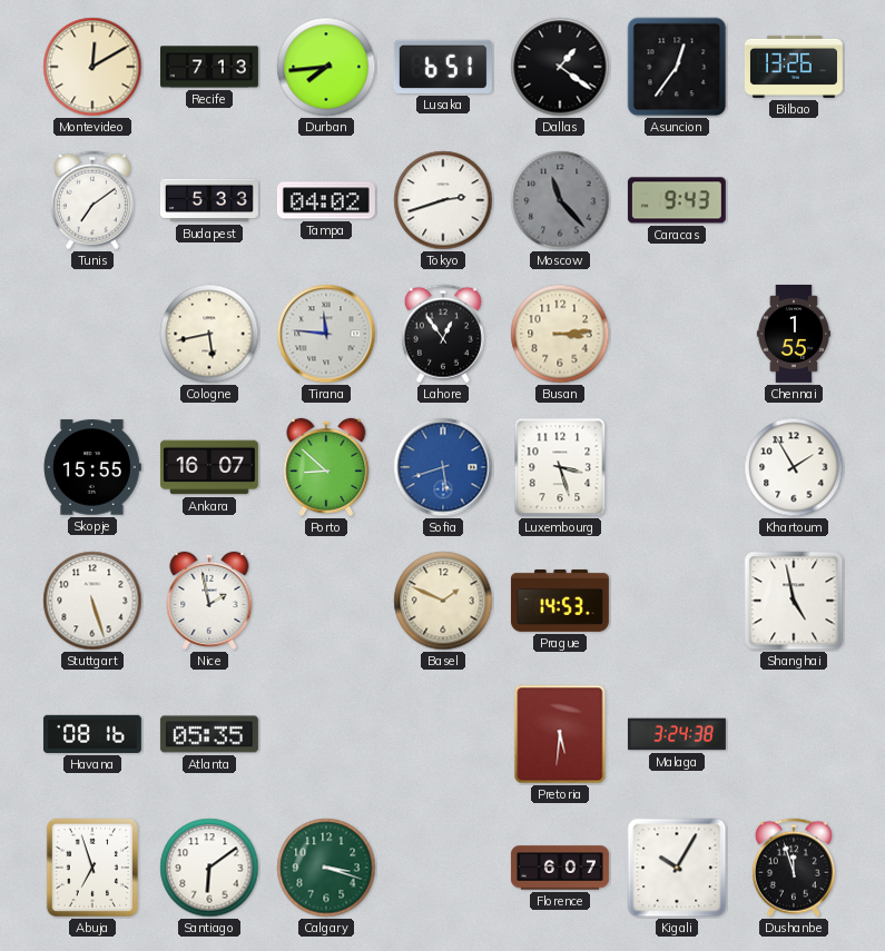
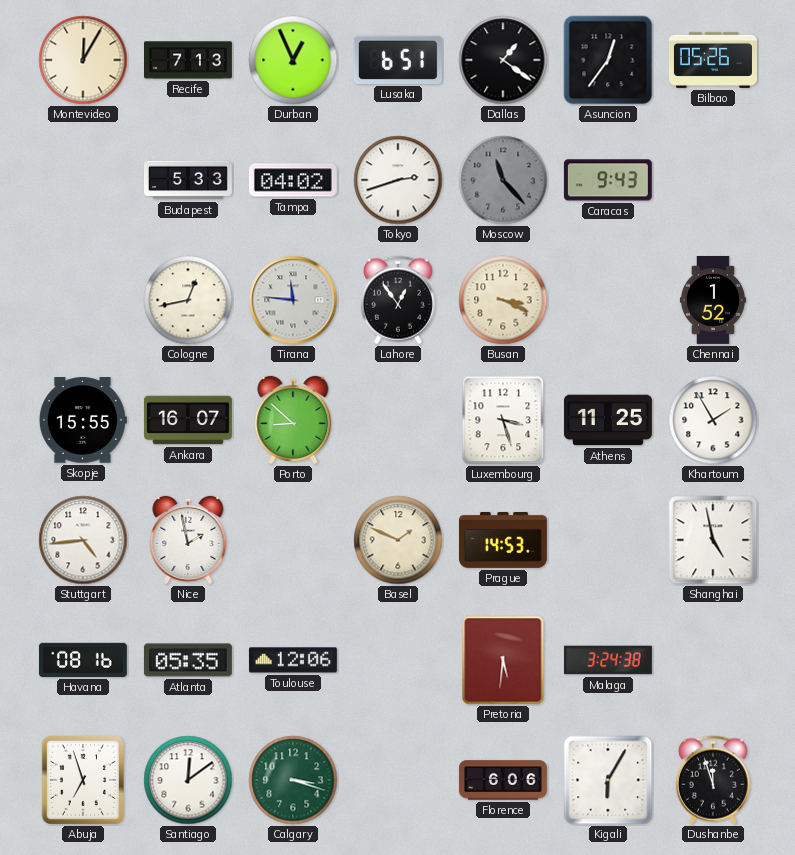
Montevideo: 12:10 -> 12:05 (83, 60)
Durban: 7:44 -> 12:56 (293, 60)
Bilbao: 13:26 -> 05:26 (713, 60)
Tunis: 7:09 -> none (92, 200)
Cologne: 5:43 -> 12:43 (188, 300)
Busan: 3:14 -> 3:19 (503, 300)
Chennai: 1:55 -> 1:52 (713, 300)
Sofia: 5:42 -> none (443, 467)
Athens: none -> 11:25 (608, 420)
Stuttgart: 5:27 -> 4:44 (83, 540)
Toulouse: none -> 12:06 (293, 660)
Santiago: 6:09 -> 12:09 (188, 780)
Florence: 6:07 -> 6:06 (503, 780)
Kigali: 10:05 -> 6:05 (608, 780)
